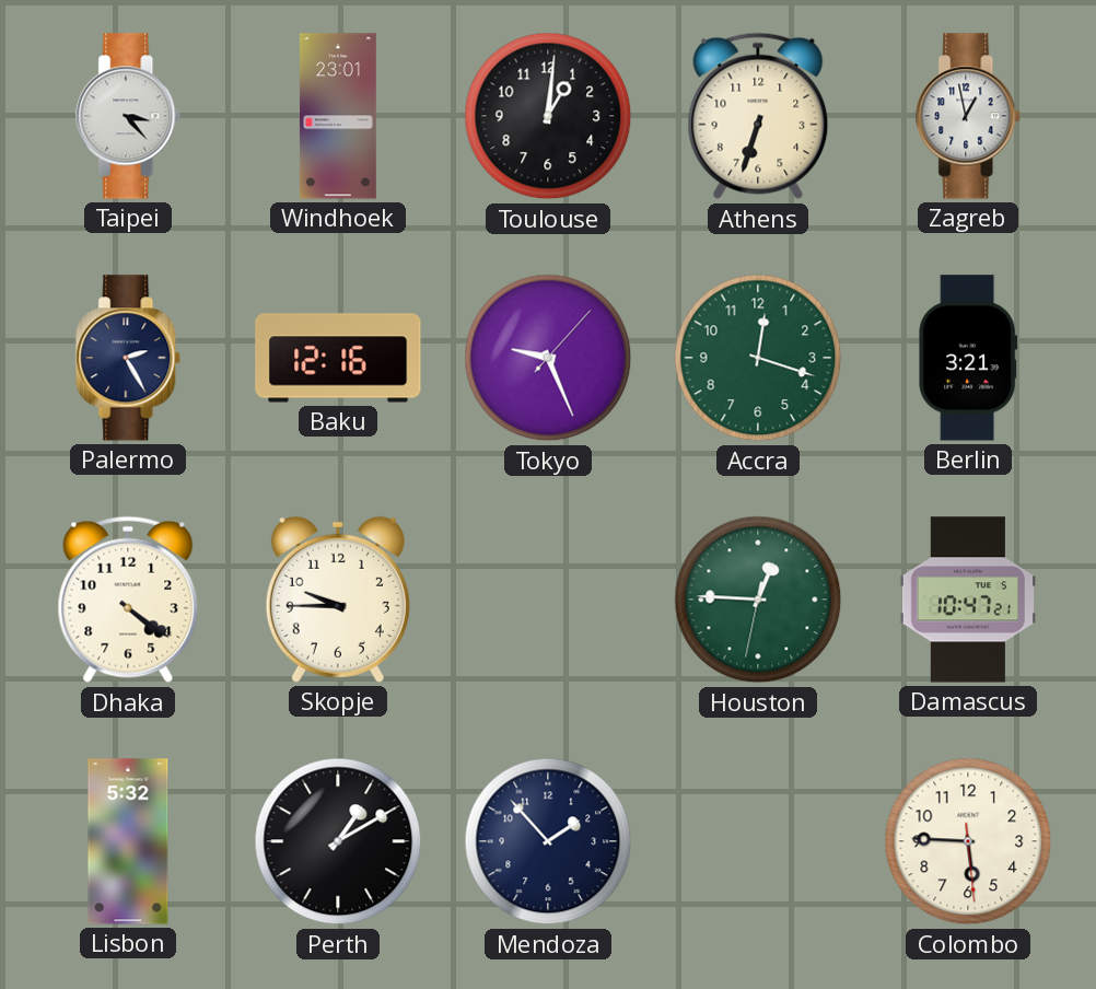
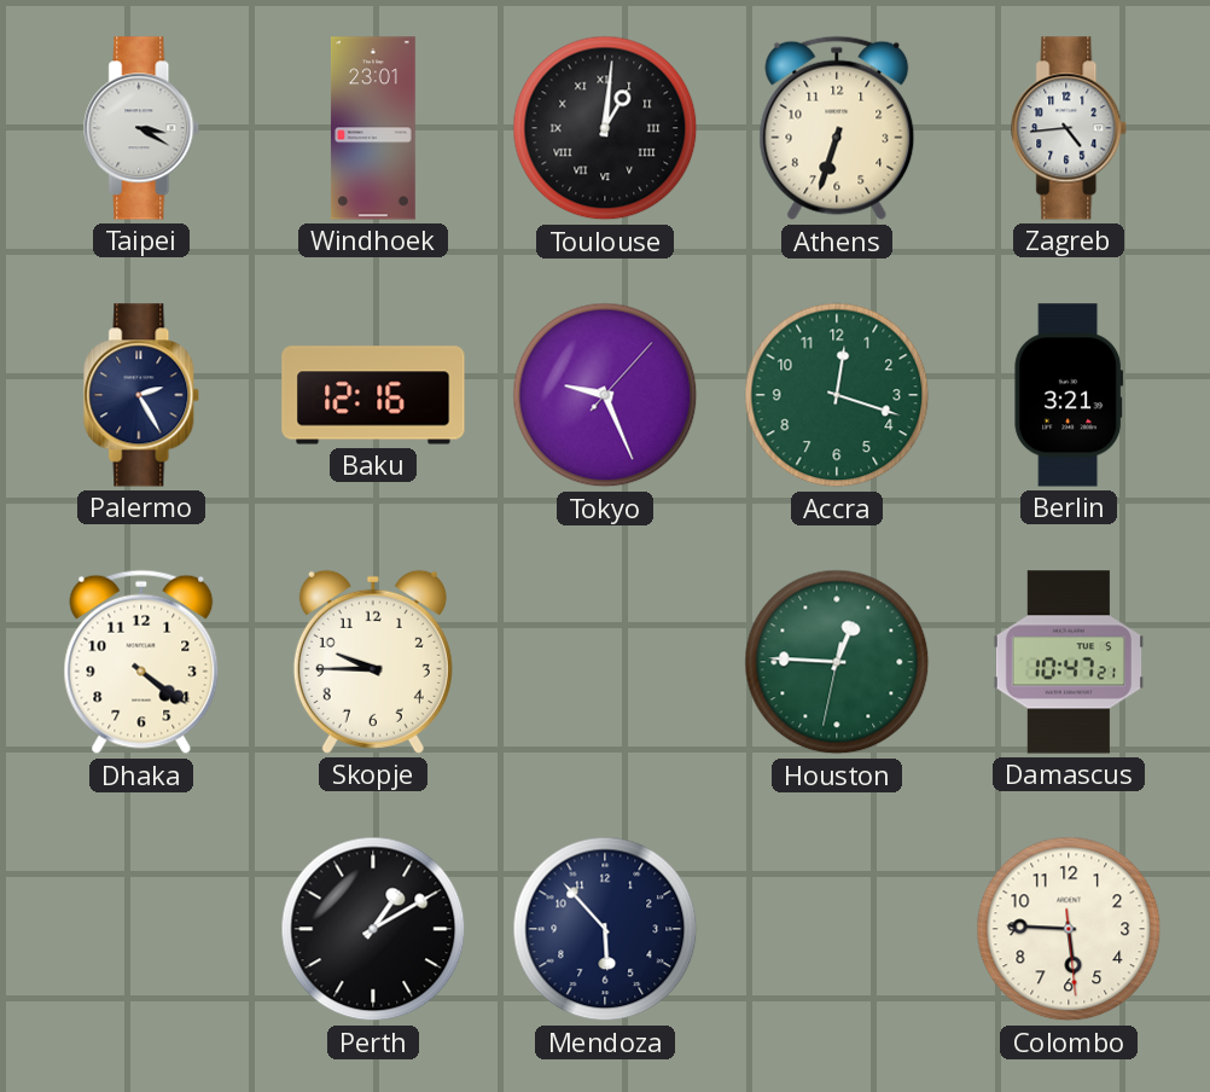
Taipei: 3:23 -> 3:20 (142, 128)
Toulouse numerals: Arabic -> Roman (605, 128)
Zagreb: 12:58 -> 4:44 (1070, 128)
Lisbon: 5:32 -> none (128, 841)
Mendoza: 1:53 -> 5:53 (605, 929)
